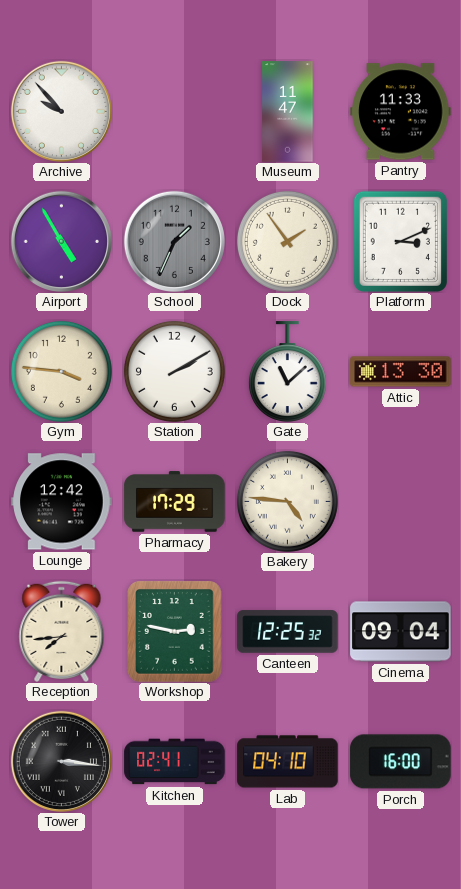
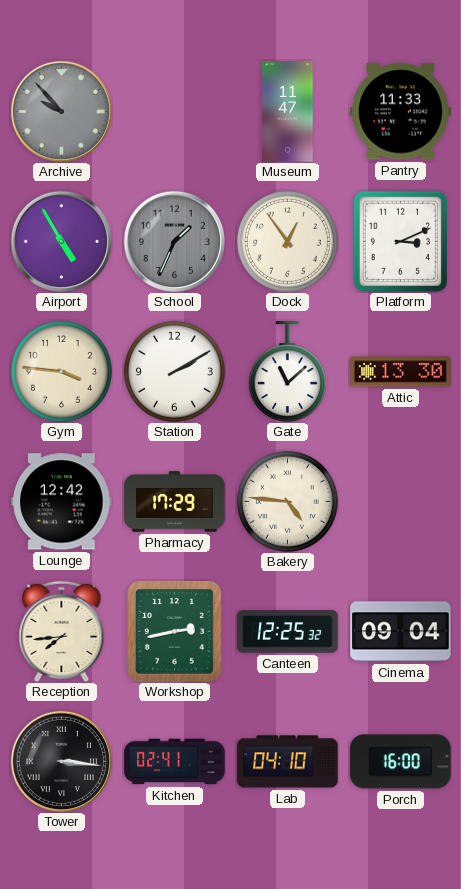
Archive dial: white -> grey (61, 111)
Dock: 1:54 -> 12:54 (287, 241)
Workshop: 2:47 -> 2:43 (175, 632)
